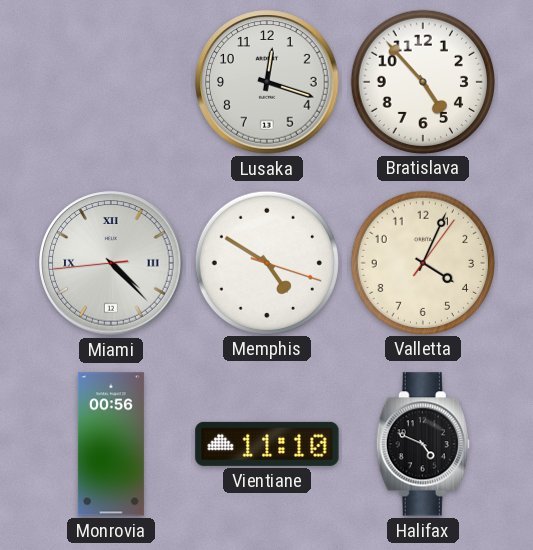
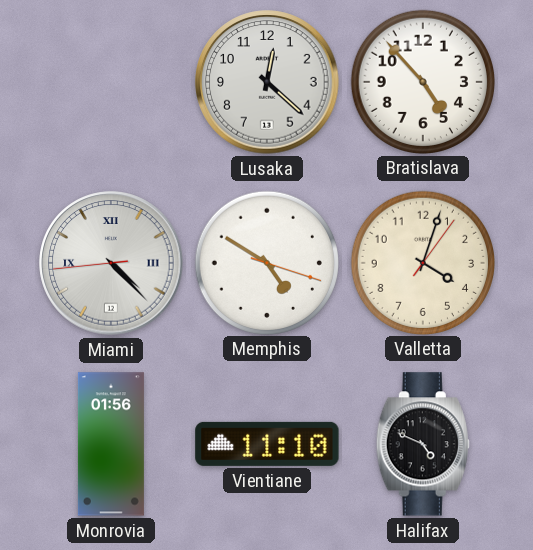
Lusaka: 12:18 -> 12:22 (267, 82)
Valletta: 4:04 -> 4:03 (422, 262)
Monrovia: 00:56 -> 01:56 (111, 444)
